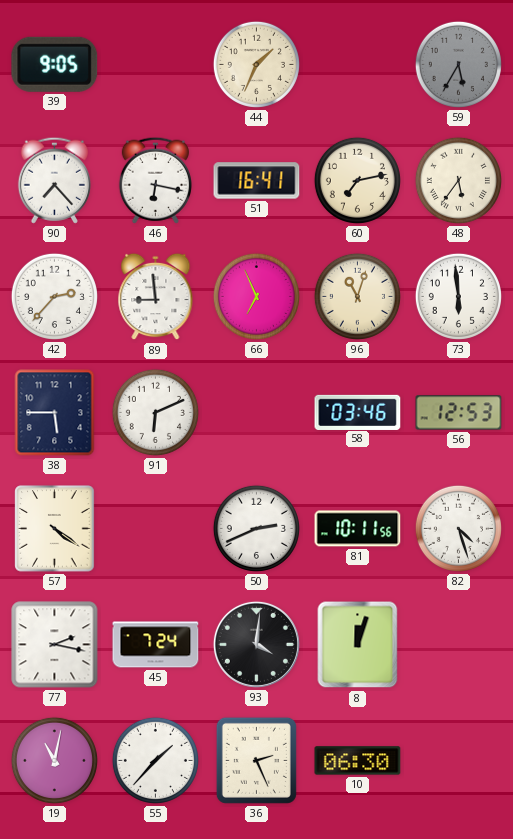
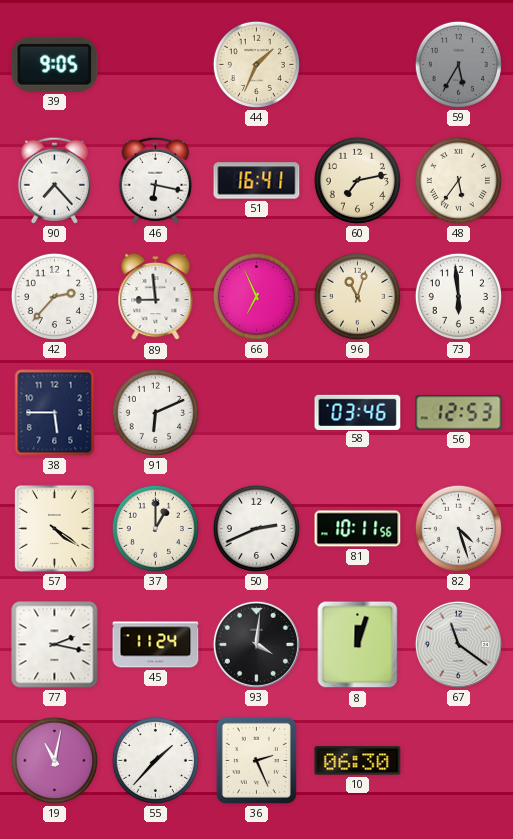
37: none -> 1:00 (155, 528)
45: 7:24 -> 11:24 (156, 645)
67: none -> 11:21 (458, 644)
